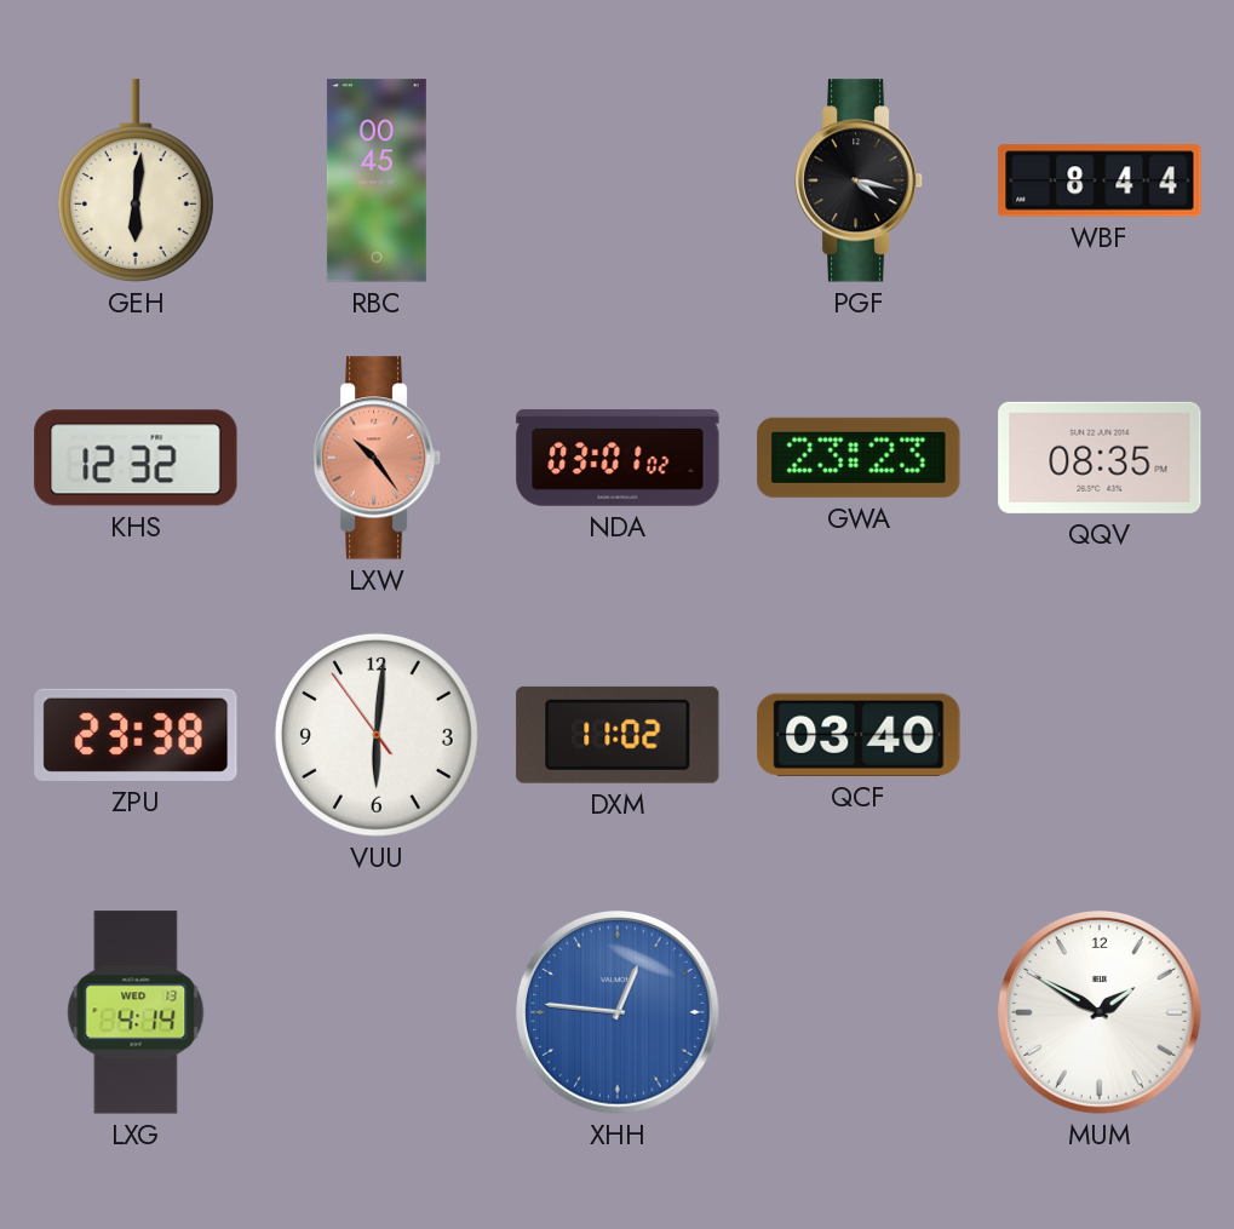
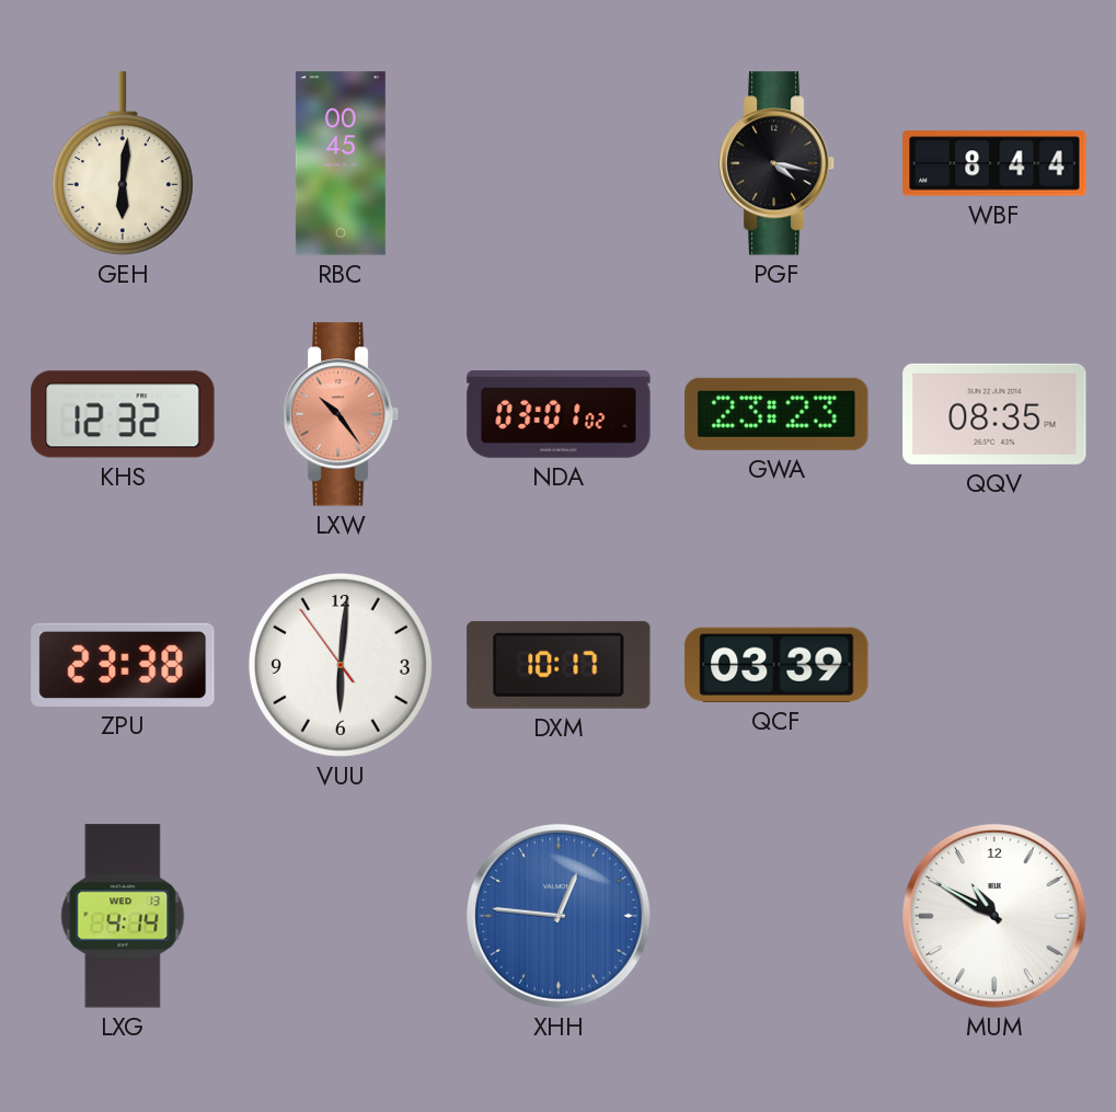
DXM: 11:02 -> 10:17 (559, 665)
QCF: 03:40 -> 03:39 (776, 665)
MUM: 1:50 -> 10:50 (994, 916)
